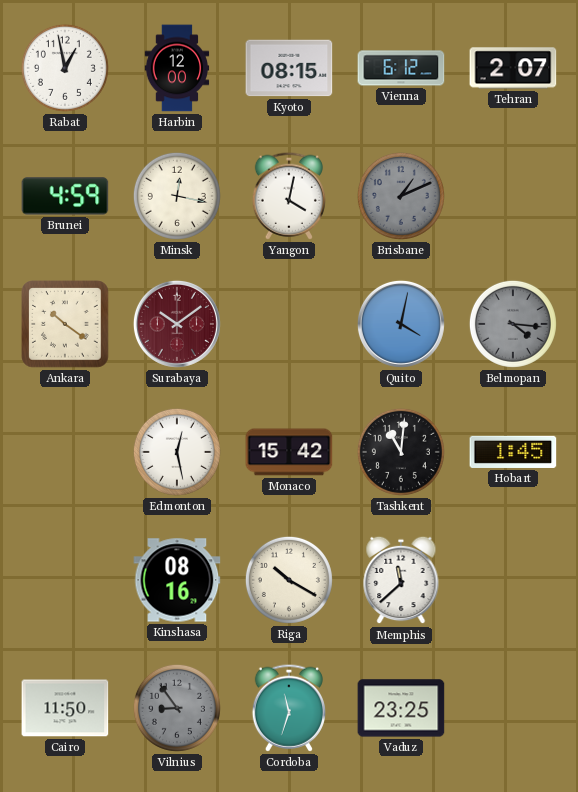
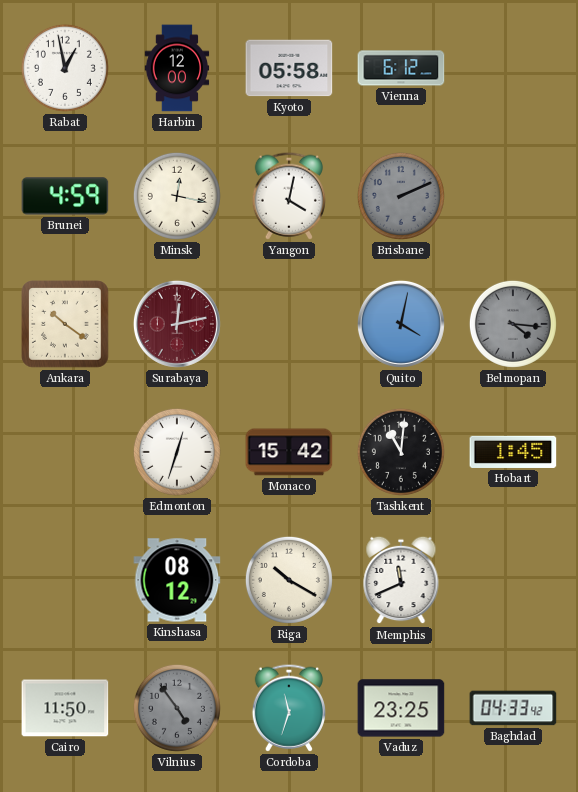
Kyoto: 08:15 -> 05:58 (289, 68)
Tehran: 2:07 -> none (513, 68)
Brisbane: 1:11 -> 2:11 (401, 196)
Surabaya: 10:09 -> 12:13 (177, 324)
Edmonton: 12:28 -> 12:33 (177, 452)
Kinshasa: 08:16 -> 08:12 (177, 580)
Memphis: 11:38 -> 11:41 (401, 580)
Vilnius: 8:54 -> 4:54 (177, 708)
Baghdad: none -> 04:33 (513, 708)
